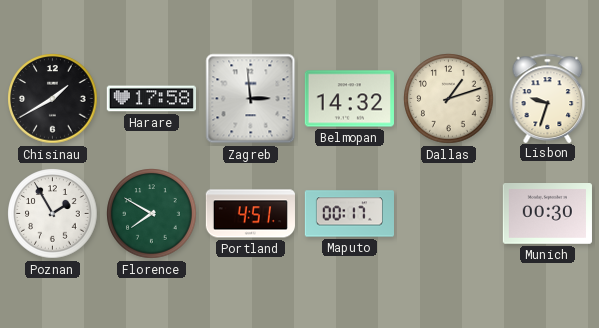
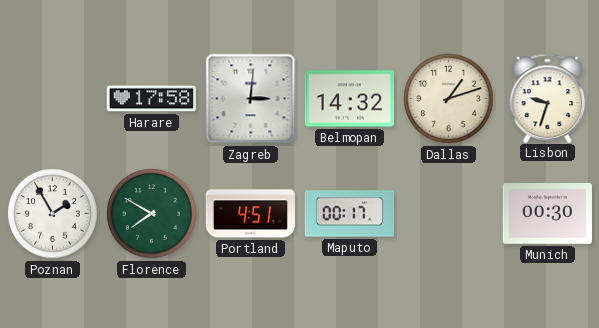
Chisinau: 1:40 -> none (53, 99)
Zagreb: 2:59 -> 3:01 (251, 99)
